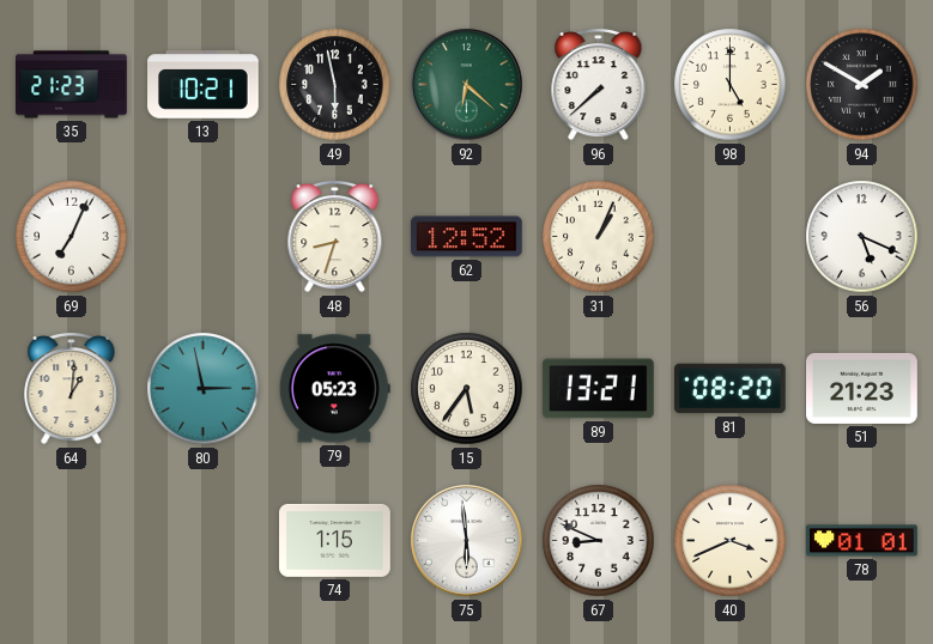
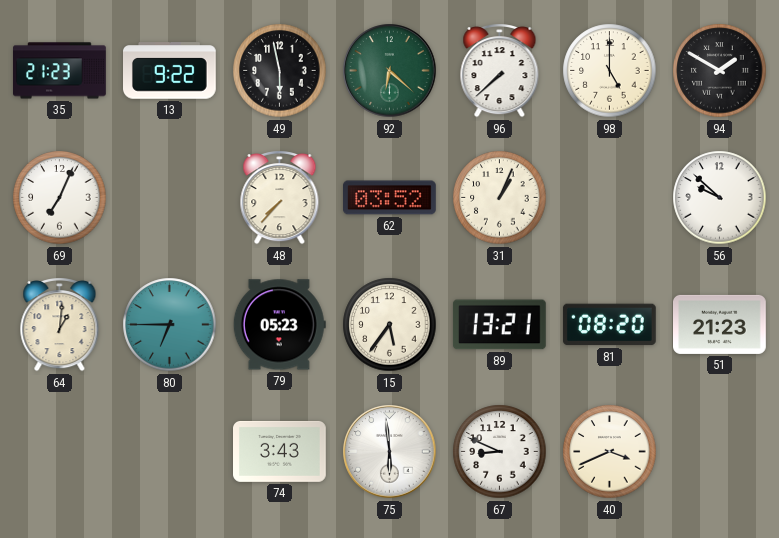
13: 10:21 -> 9:22 (170, 71)
48: 8:33 -> 7:37 (280, 198)
62: 12:52 -> 03:52 (390, 198)
56: 5:19 -> 9:52 (720, 198)
80: 2:58 -> 6:45 (170, 325)
74: 1:15 -> 3:43 (280, 451)
78: 01:01 -> none (862, 541)
